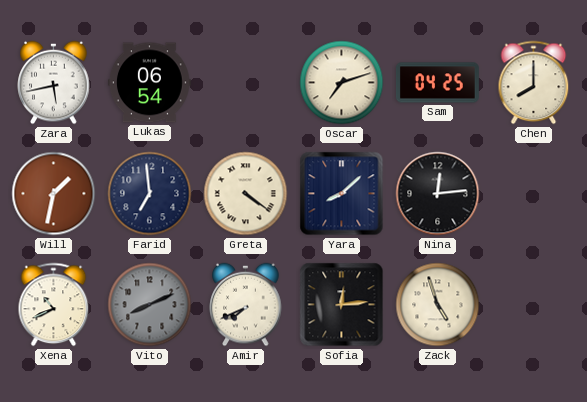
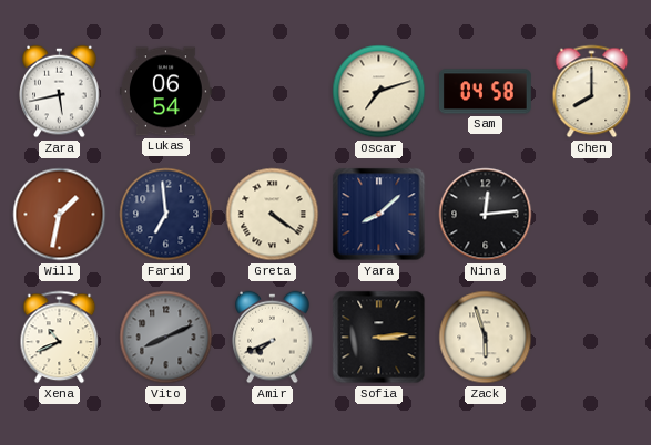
Sam: 04:25 -> 04:58 (485, 92)
Sofia: 12:14 -> 3:14 (379, 338)
Zack: 4:57 -> 5:57 (486, 338)
